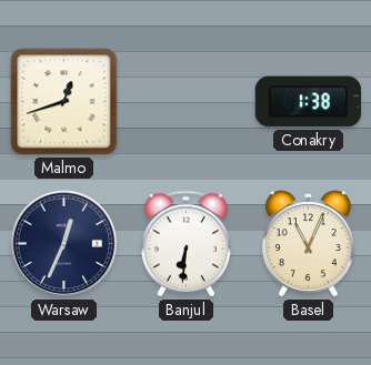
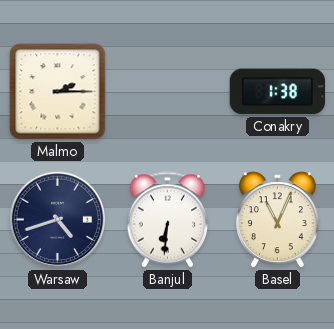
Malmo: 12:42 -> 2:15 (58, 92)
Warsaw: 12:34 -> 4:42 (58, 220)
